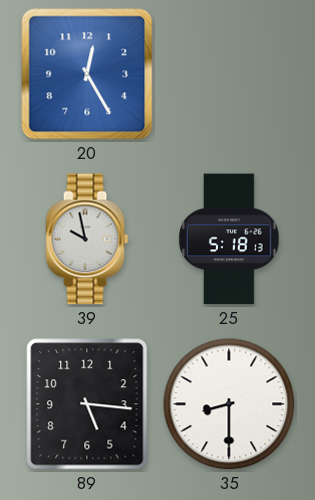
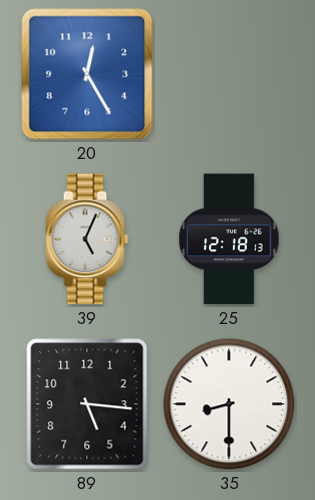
39: 9:58 -> 5:04 (87, 239)
25: 5:18 -> 12:18 (229, 239)
